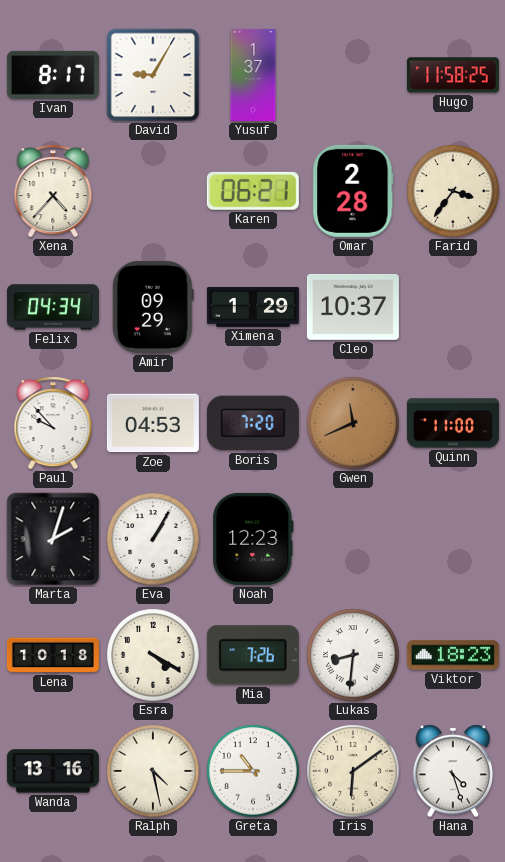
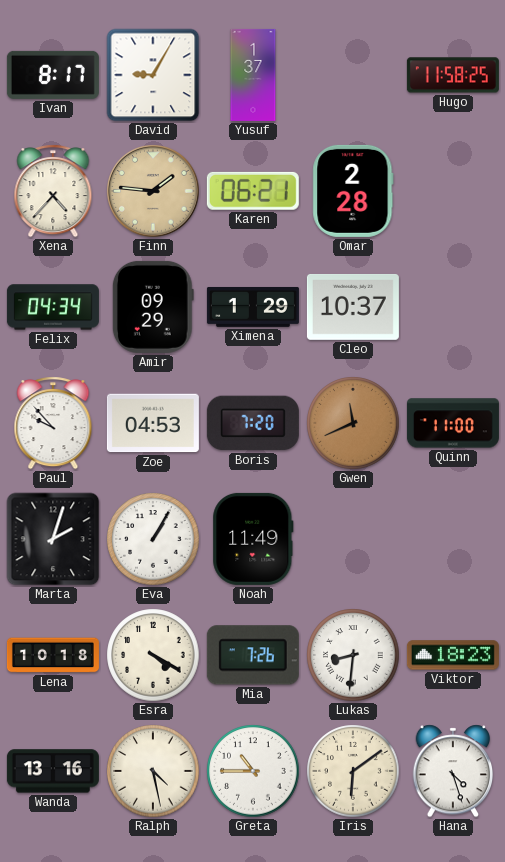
Finn: none -> 1:46 (153, 192)
Farid: 3:36 -> none (453, 191)
Noah: 12:23 -> 11:49 (253, 539)
